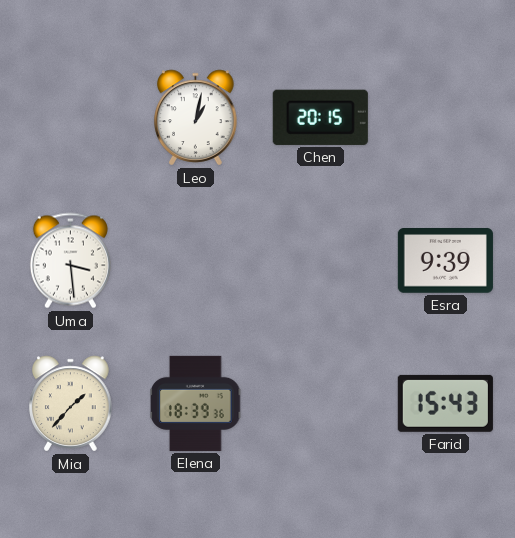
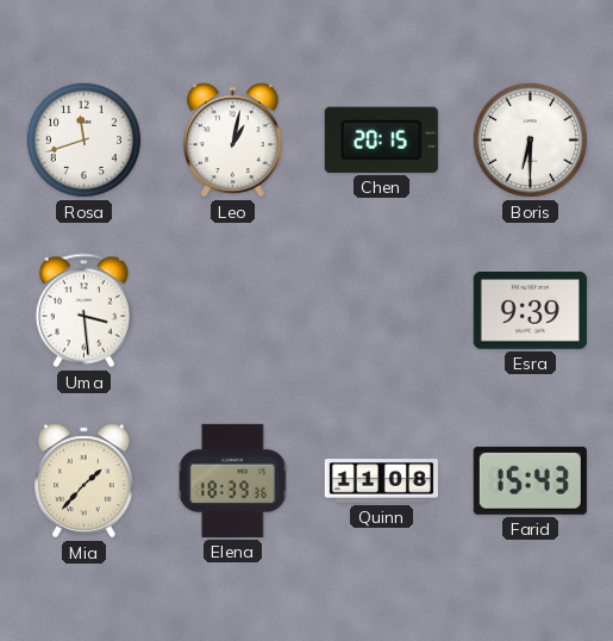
Rosa: none -> 11:42 (83, 139)
Boris: none -> 6:30 (530, 139)
Quinn: none -> 11:08 (381, 481)
